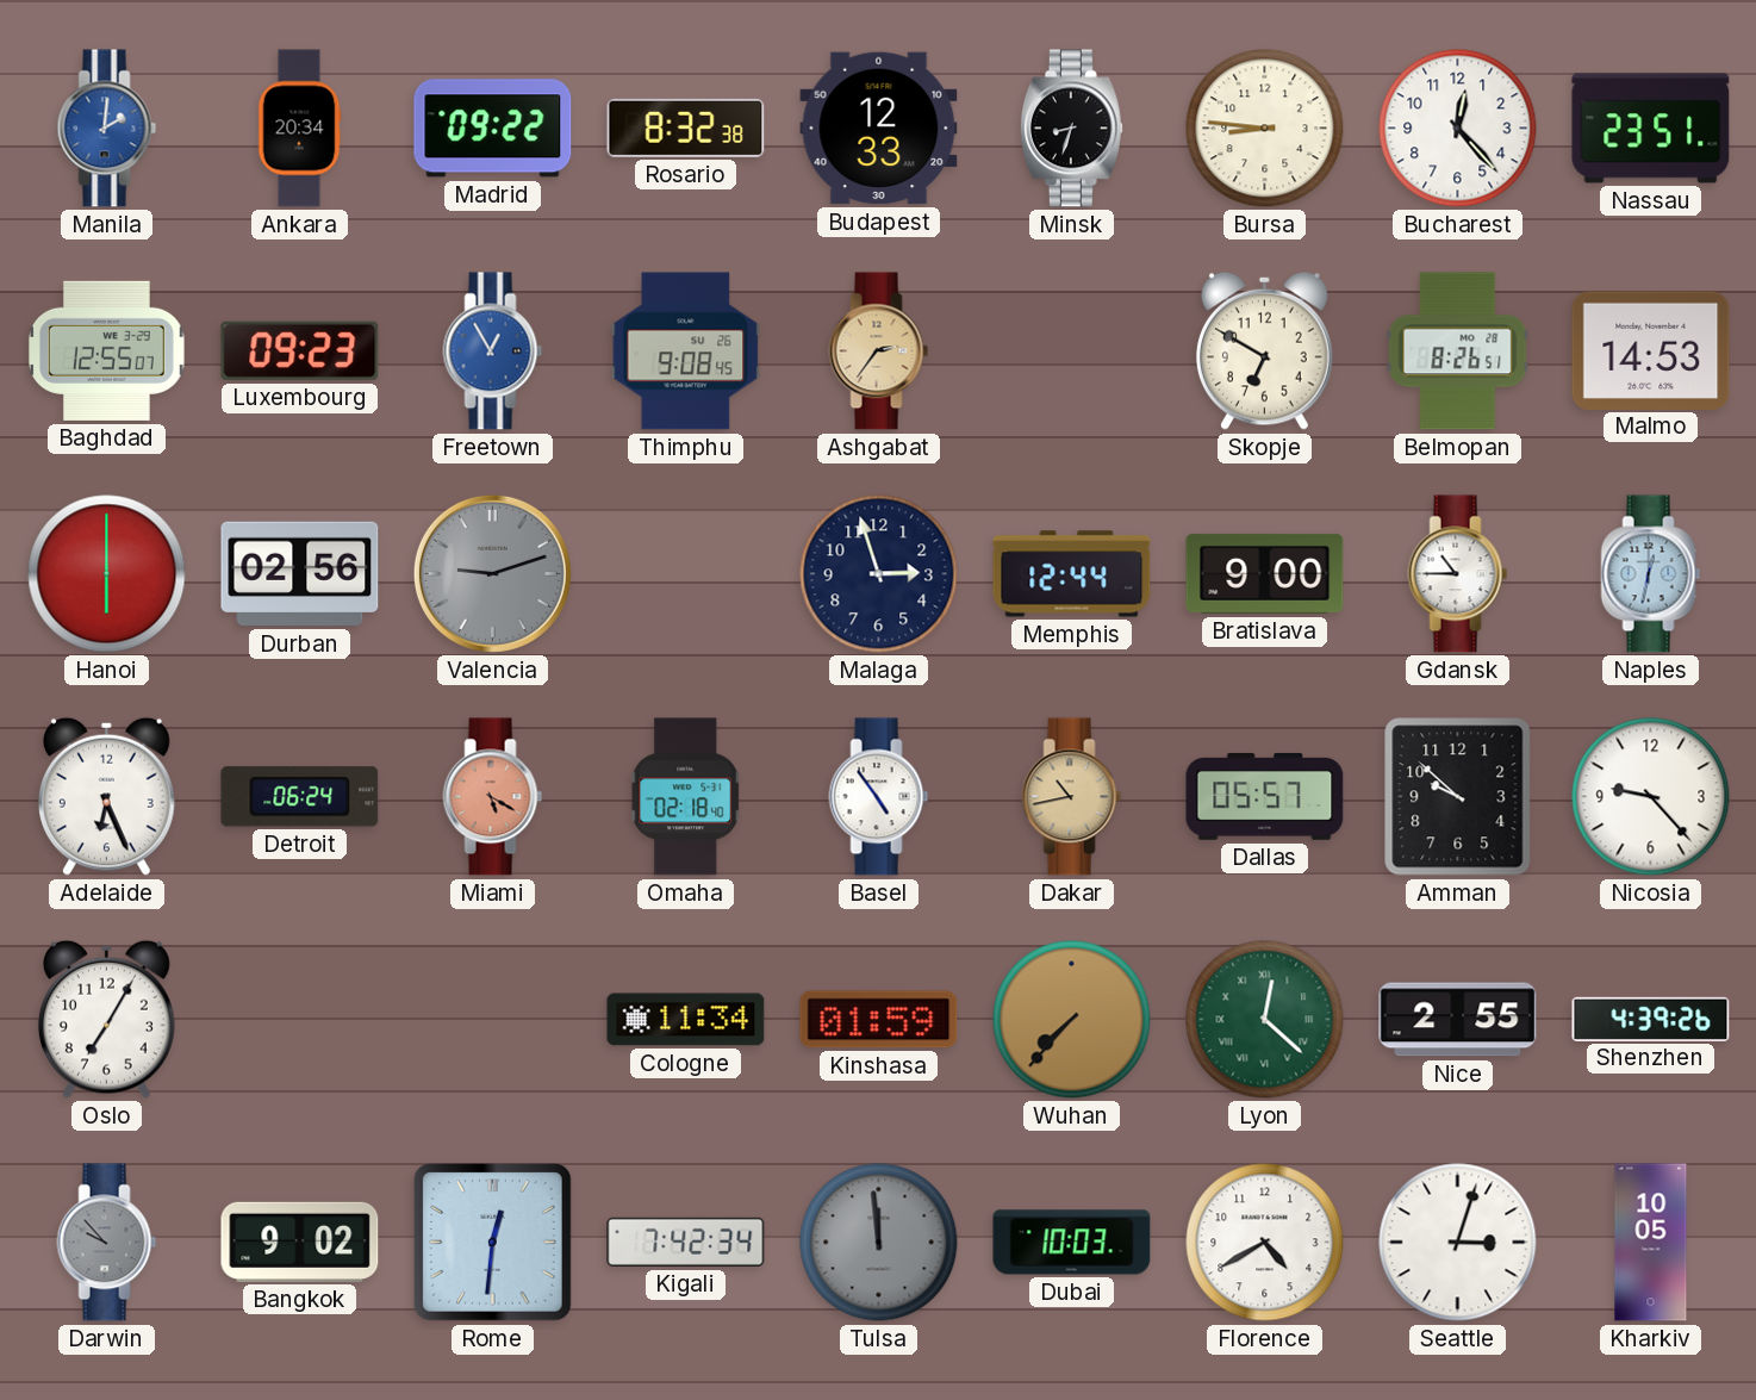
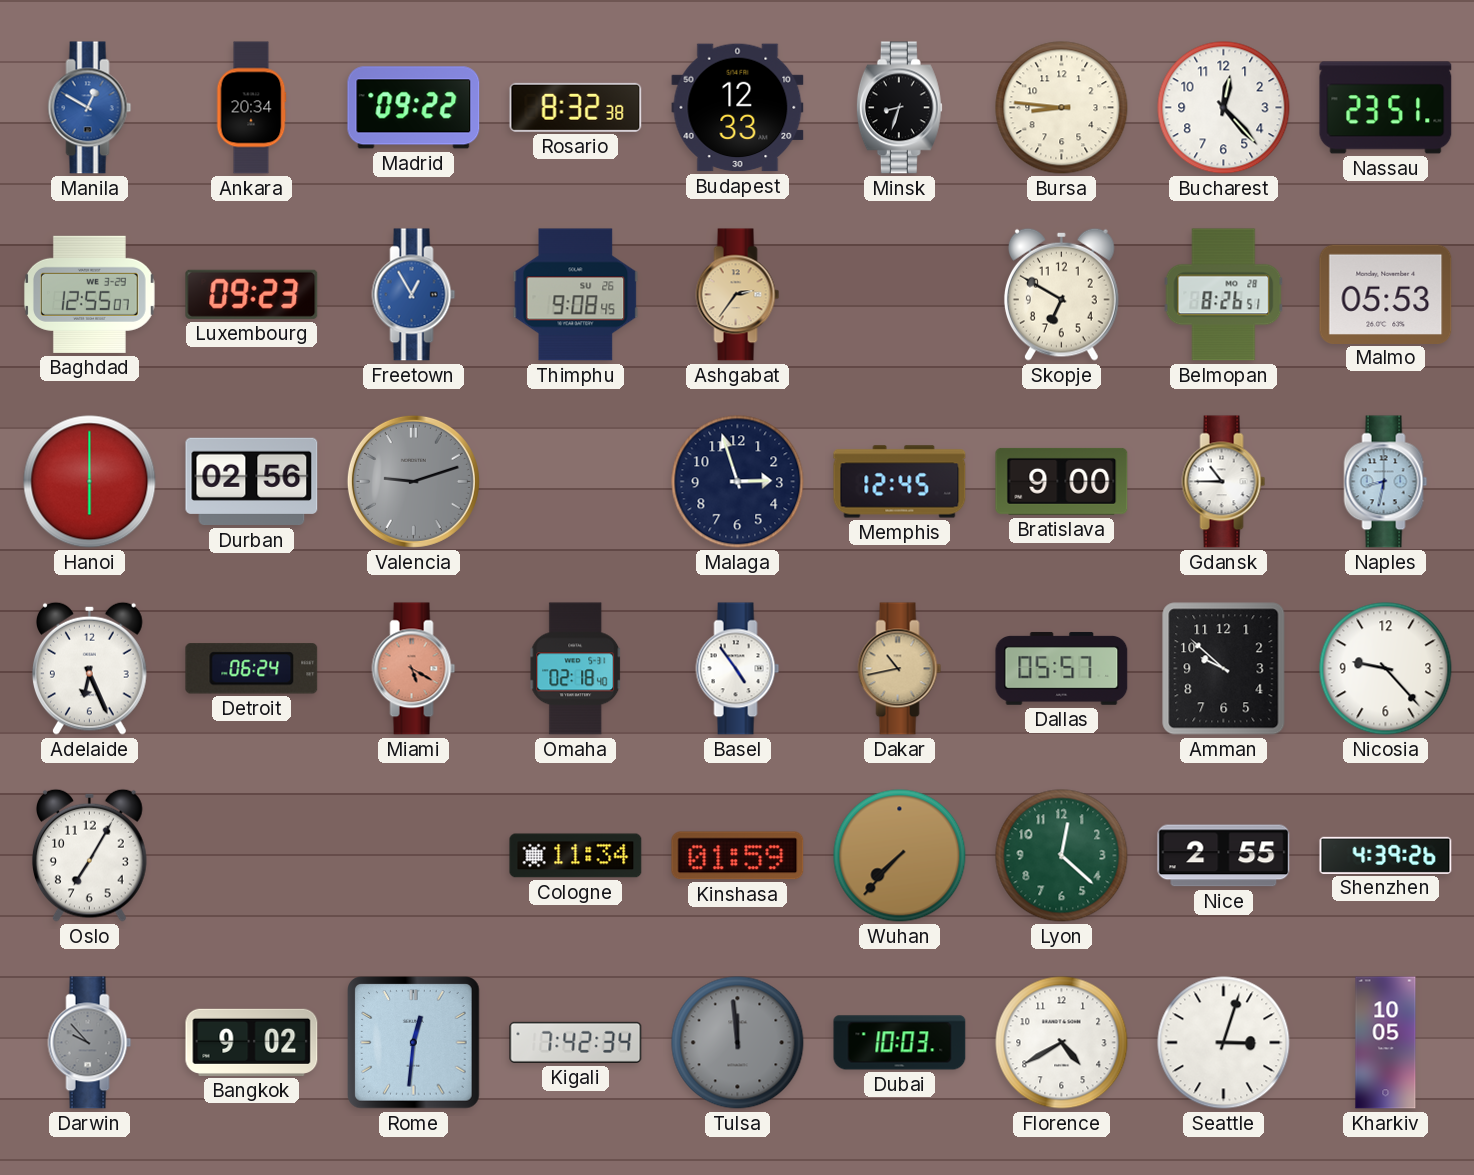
Manila: 2:01 -> 12:50 (90, 108)
Malmo: 14:53 -> 05:53 (1386, 294)
Memphis: 12:44 -> 12:45 (900, 482)
Naples: 12:32 -> 8:32 (1386, 482)
Lyon numerals: Roman -> Arabic (1062, 856)
